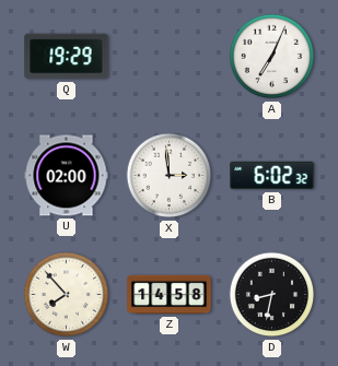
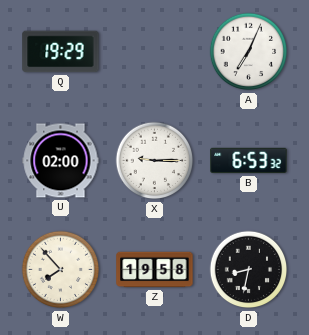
X: 2:59 -> 9:15 (155, 161)
B: 6:02 -> 6:53 (249, 161)
Z: 14:58 -> 19:58 (155, 270)
